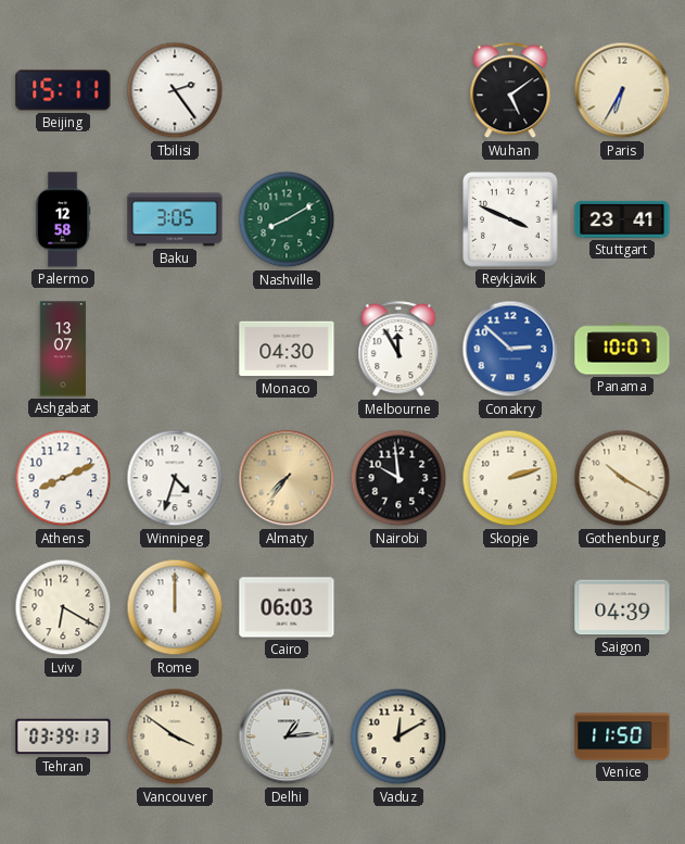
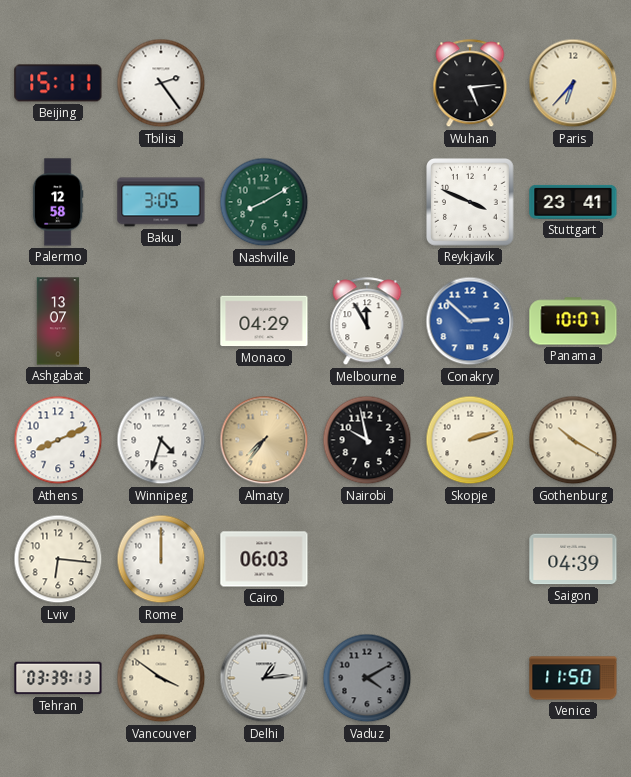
Wuhan: 5:09 -> 5:14 (470, 84)
Paris: 6:35 -> 6:37 (573, 83)
Monaco: 04:30 -> 04:29 (264, 321)
Nairobi: 9:59 -> 9:58 (367, 440)
Lviv: 6:20 -> 6:16 (58, 559)
Vaduz: 12:10 -> 4:10 (367, 678)
Vaduz dial: cream -> grey (367, 678)
